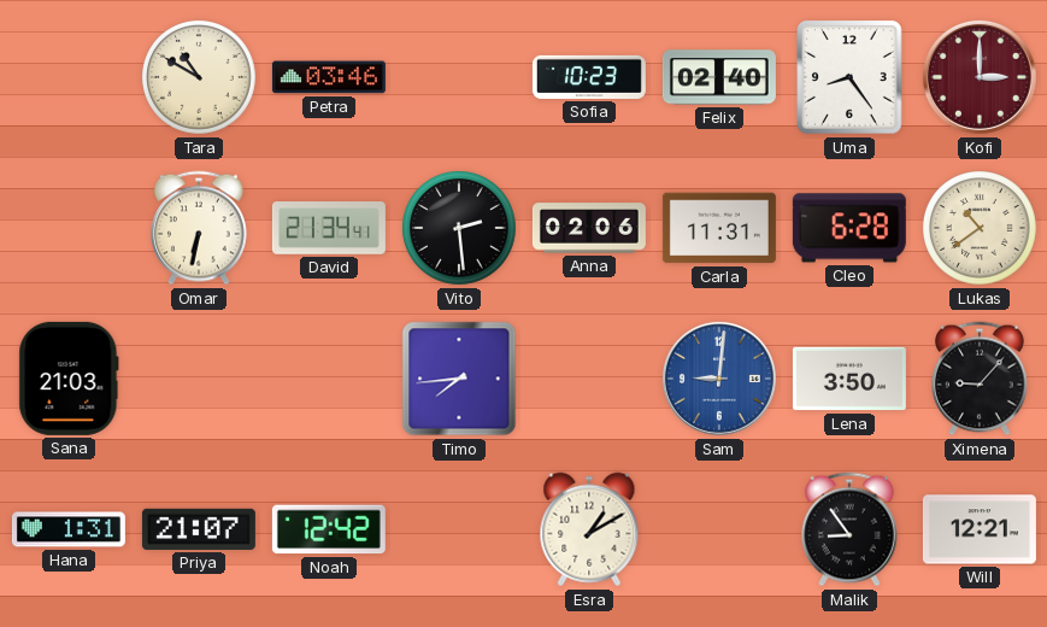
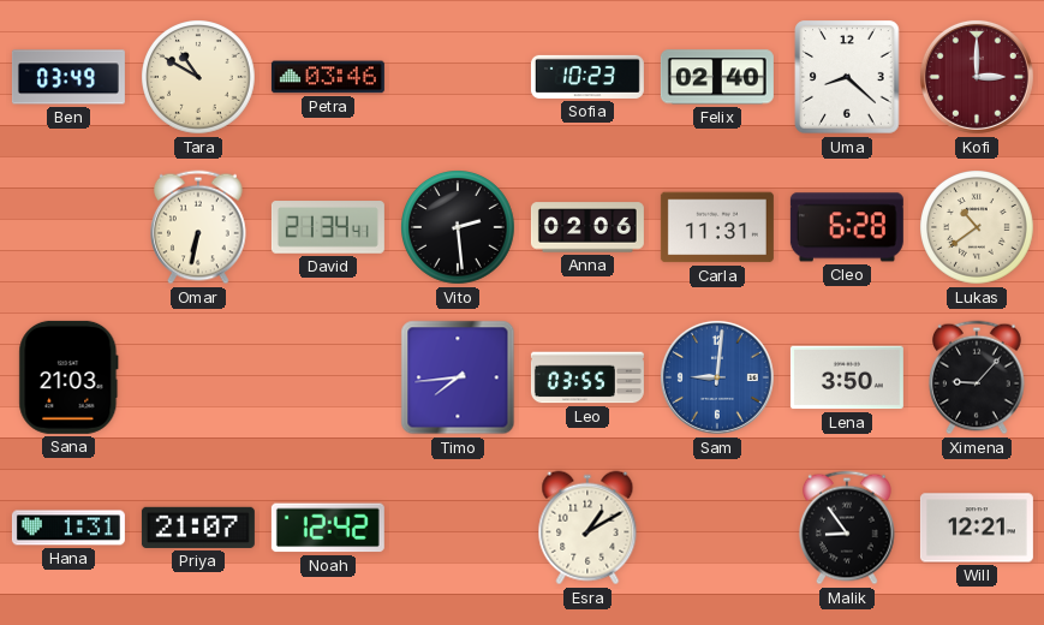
Ben: none -> 03:49 (68, 77)
Uma: 8:24 -> 8:22 (847, 77)
Leo: none -> 03:55 (587, 377)
